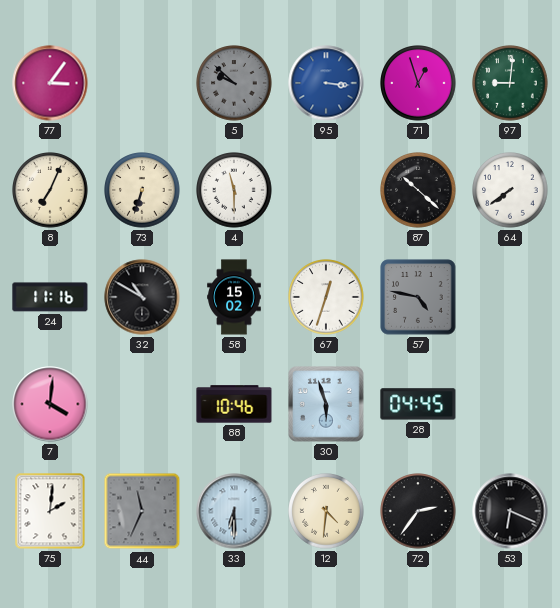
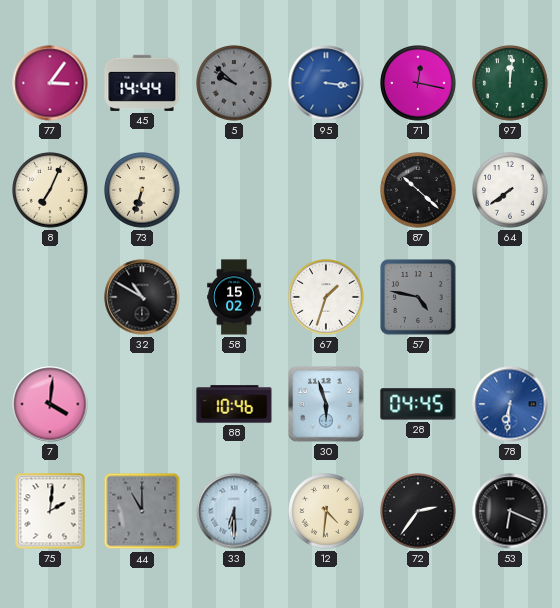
45: none -> 14:44 (142, 83)
71: 12:57 -> 12:17 (418, 83)
97: 9:01 -> 12:01 (510, 83)
4: 11:30 -> none (234, 190)
24: 11:16 -> none (50, 297)
67: 12:33 -> 1:33 (326, 297)
78: none -> 6:31 (510, 404)
44: 11:34 -> 11:00 (142, 511)
